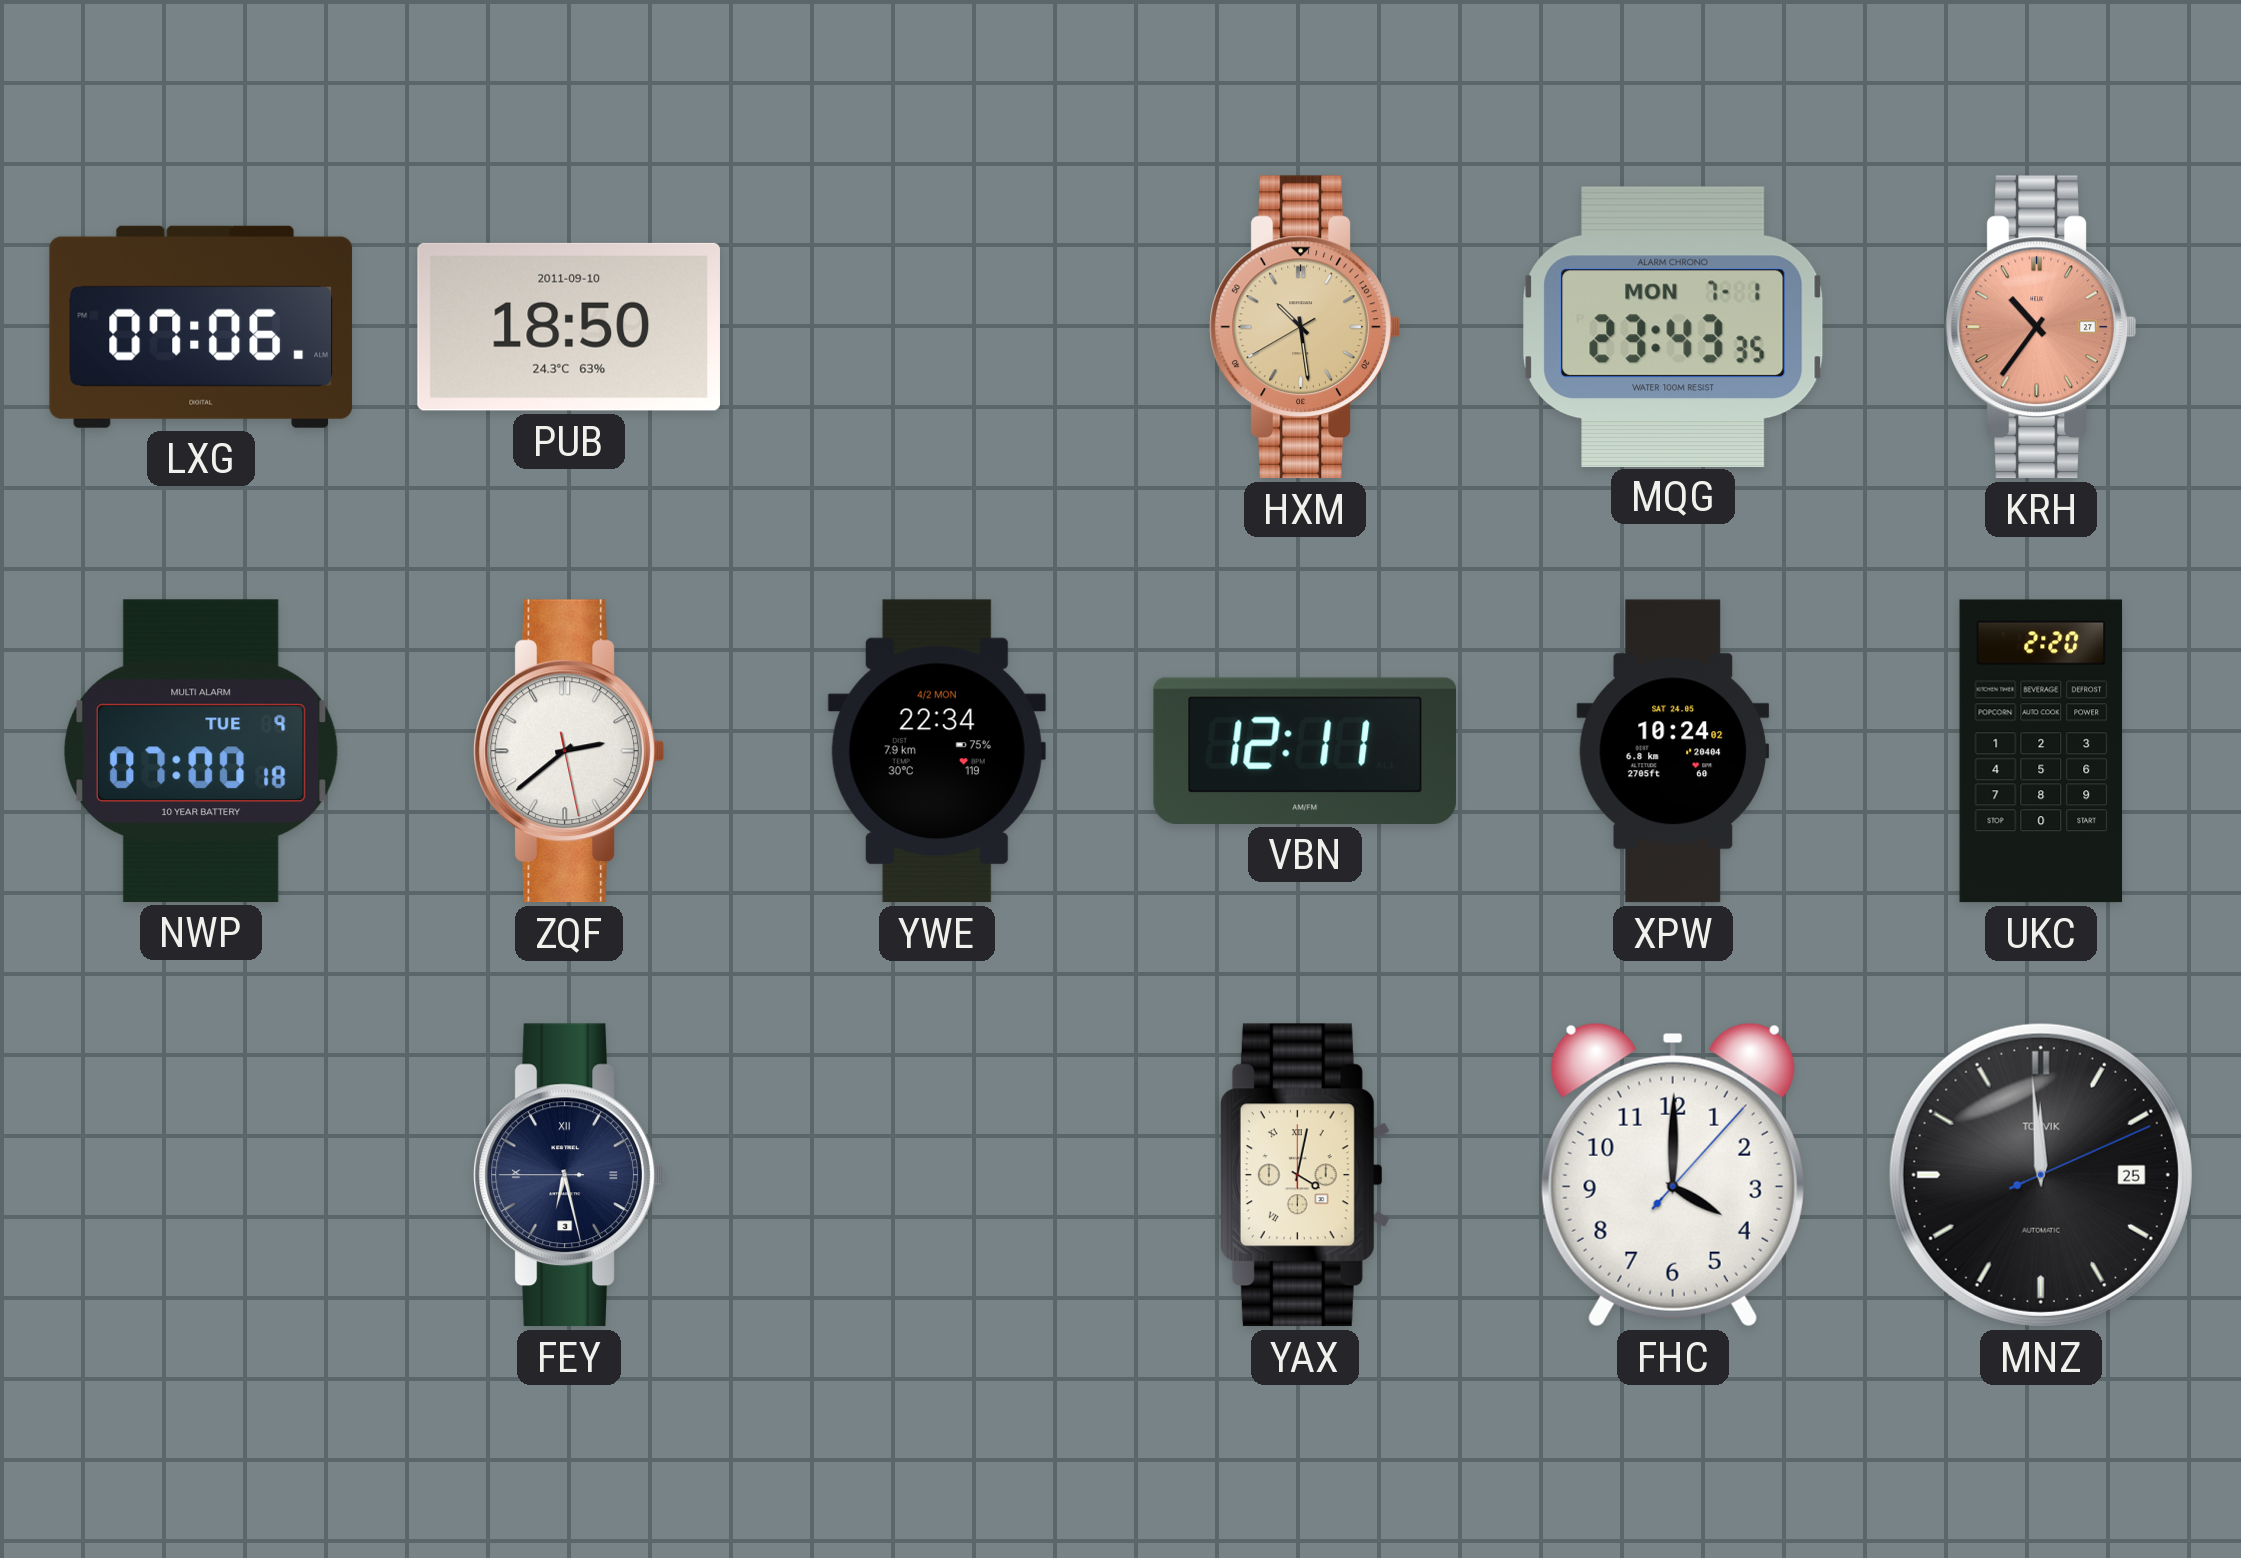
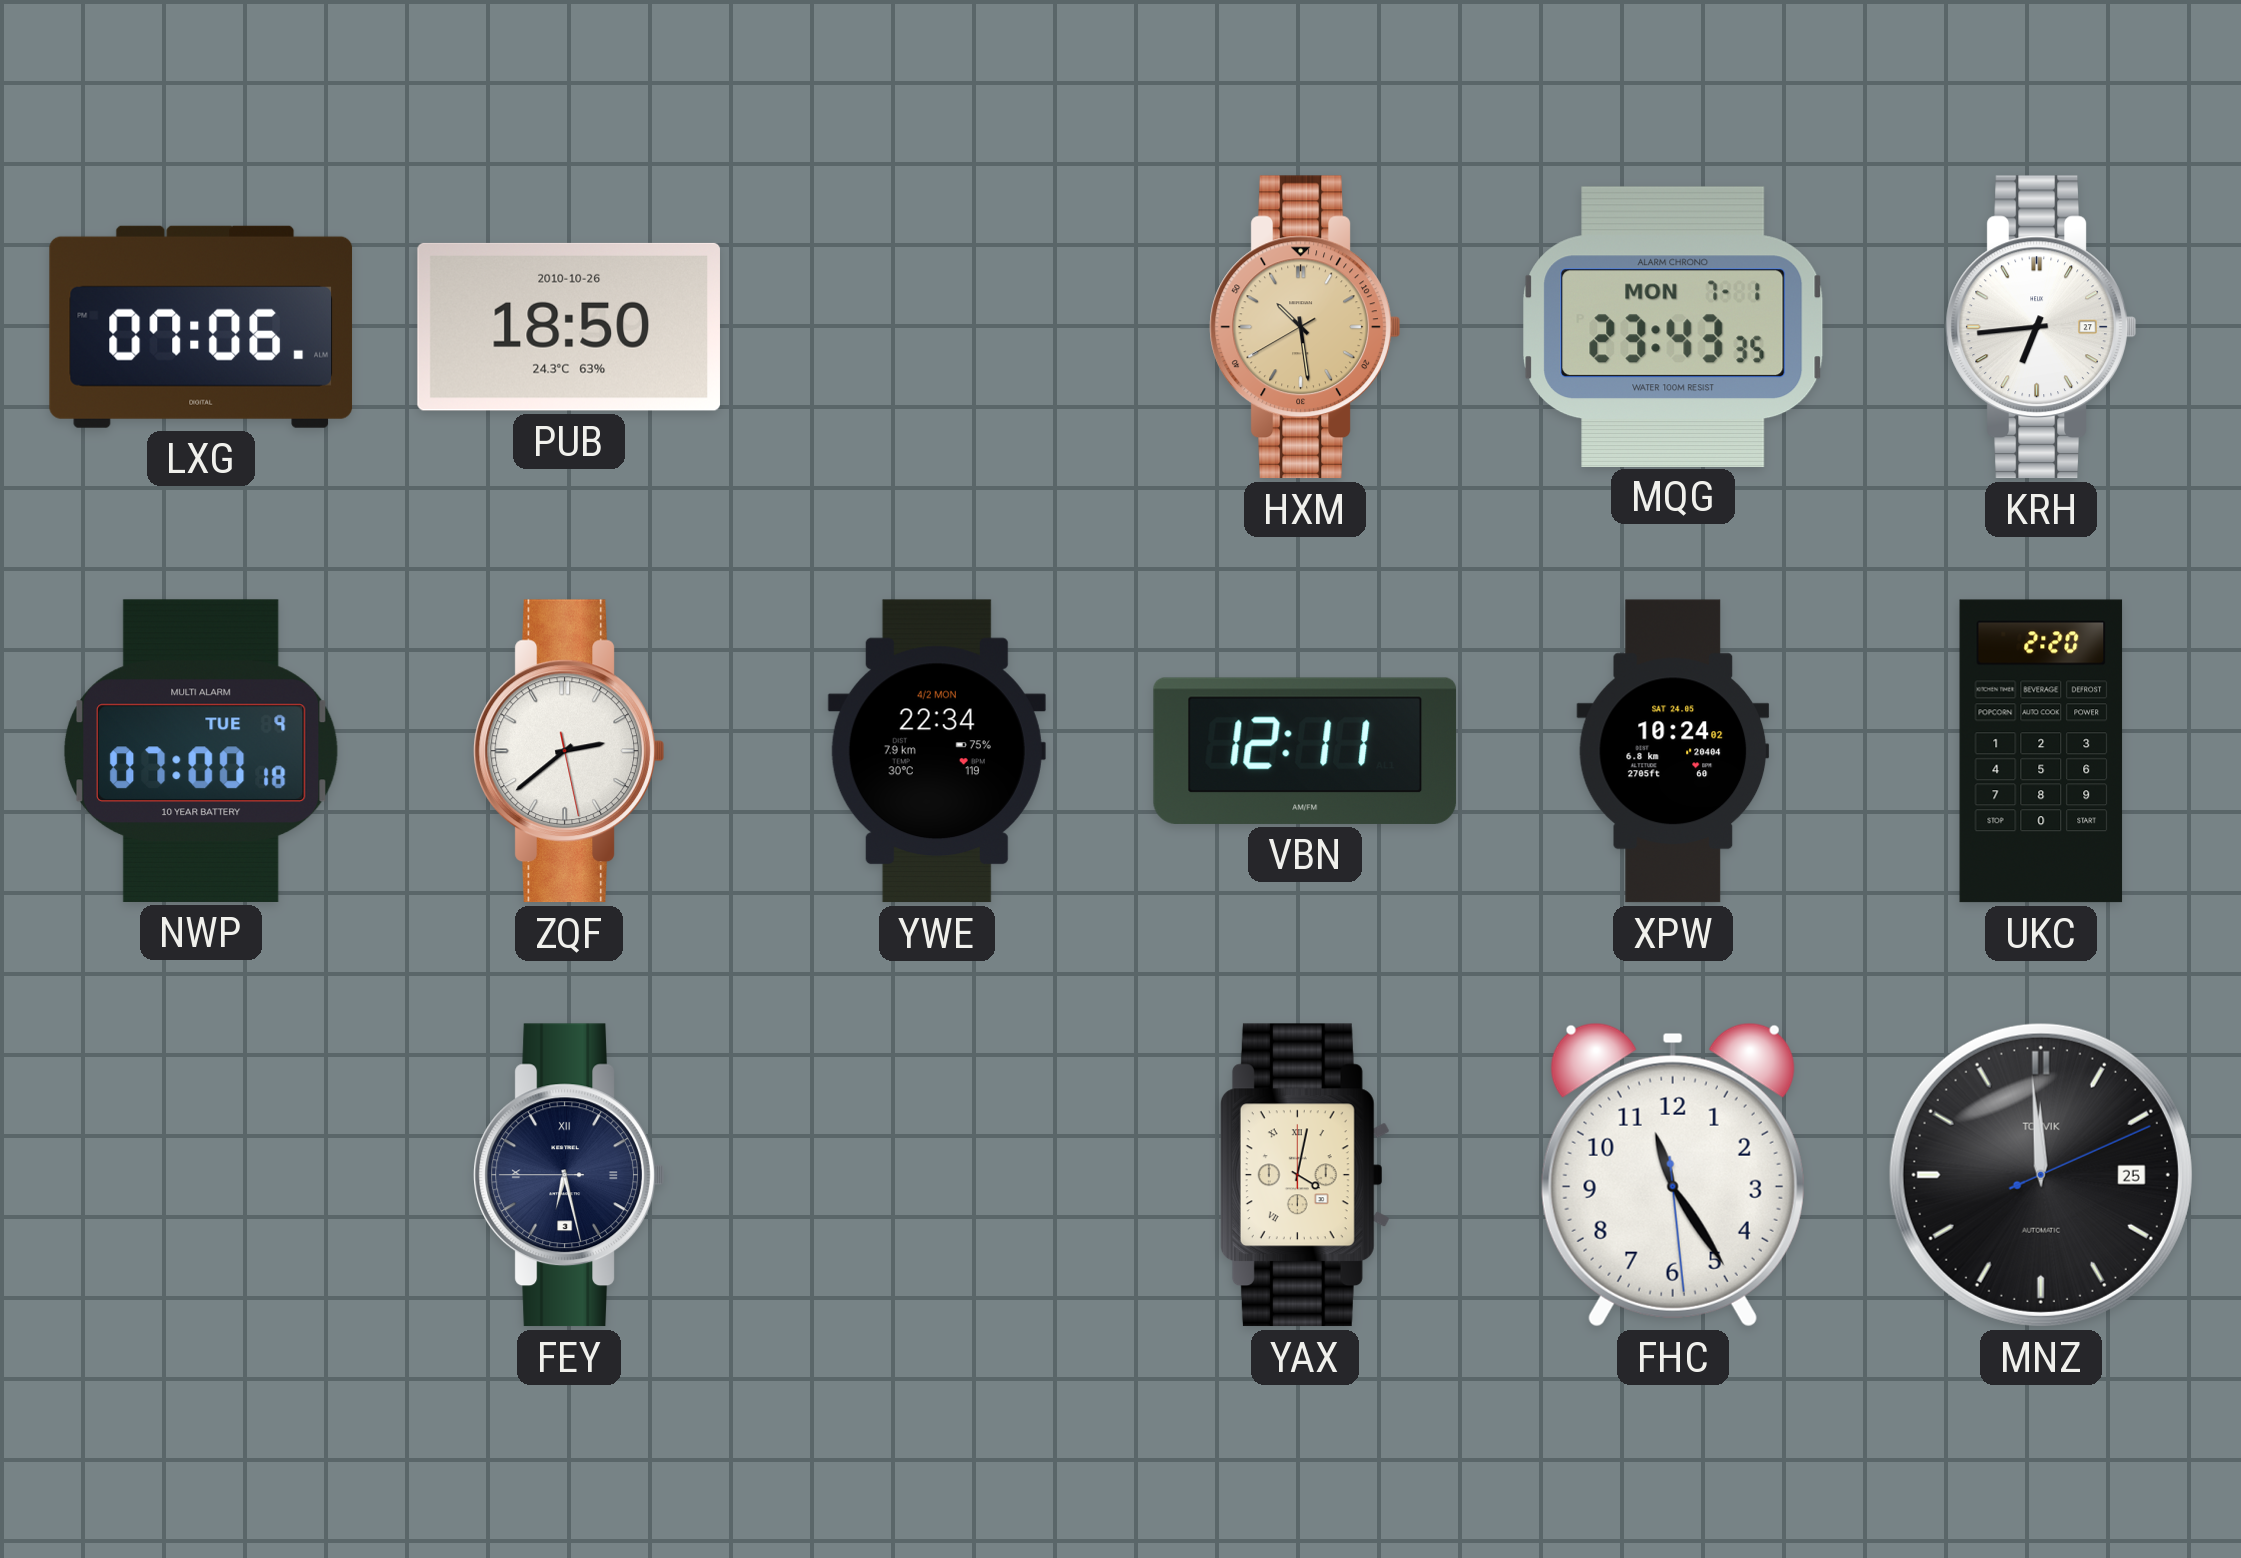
PUB date: 2011-09-10 -> 2010-10-26 (569, 327)
KRH: 10:36 -> 6:44 (2041, 327)
KRH dial: salmon -> white (2041, 327)
FHC: 4:00 -> 11:24 (1673, 1175)
